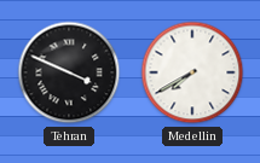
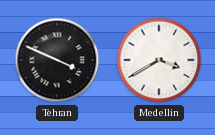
Medellin: 7:40 -> 3:40 (159, 60)
